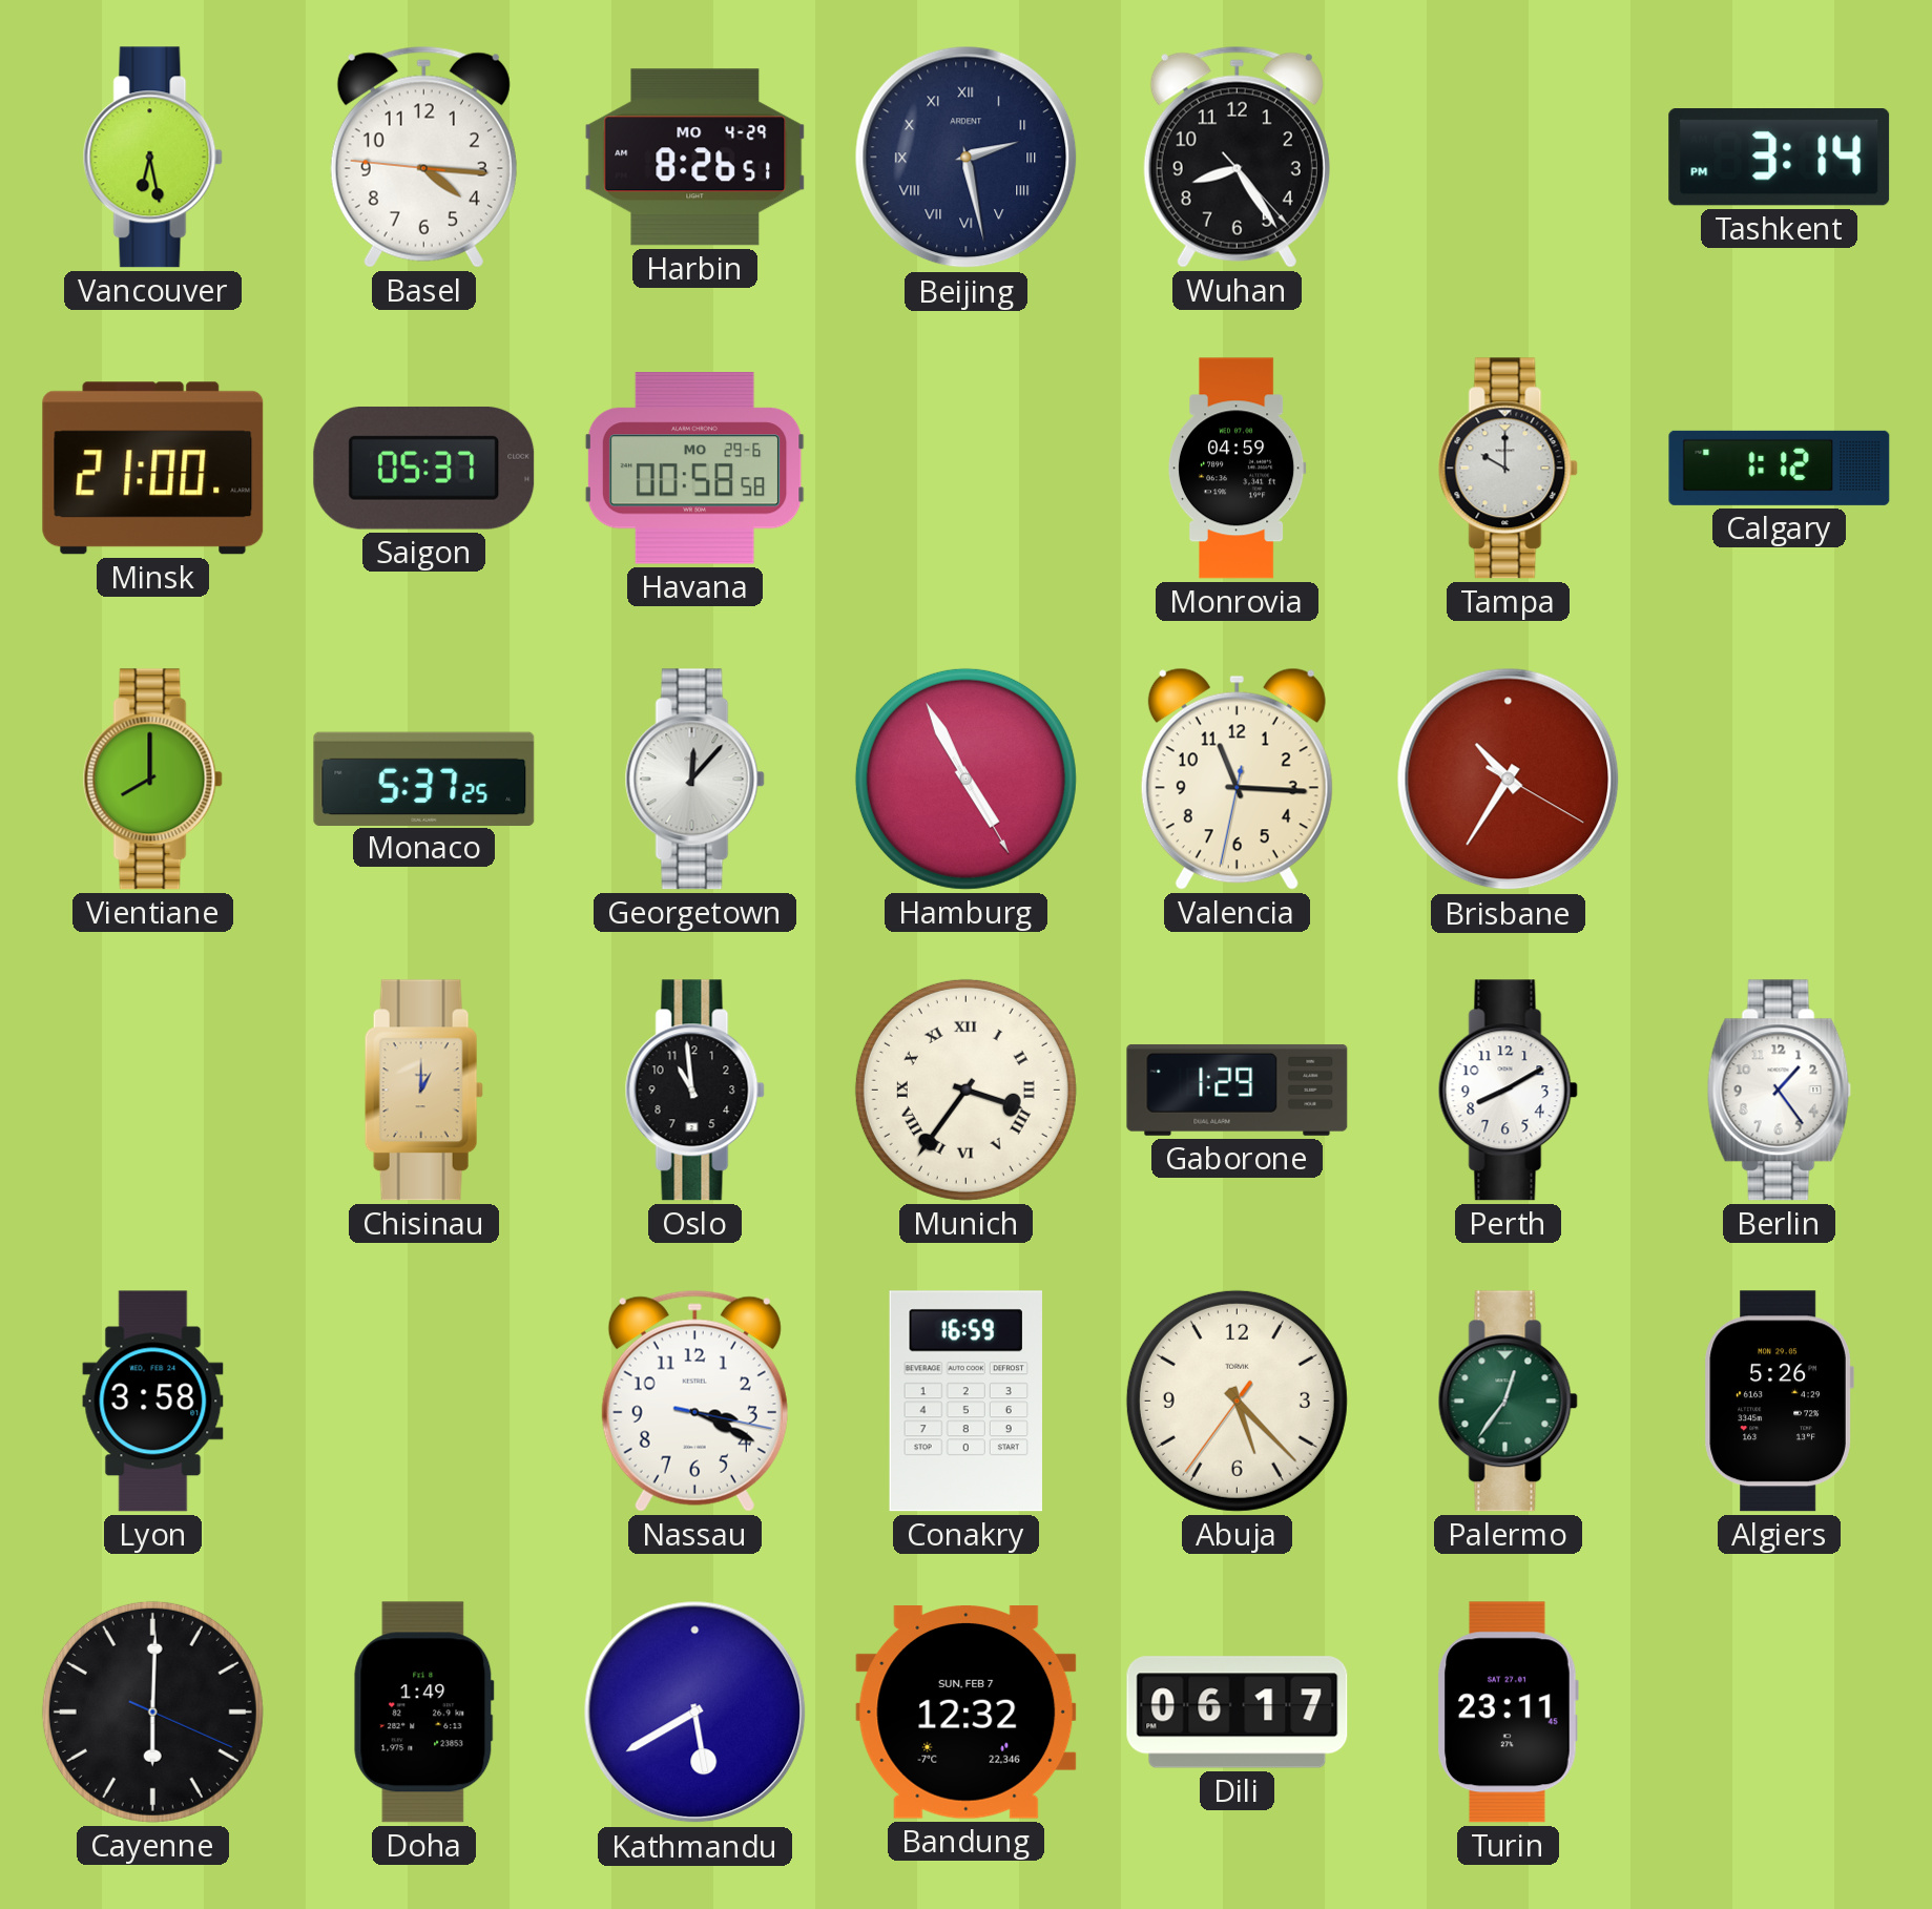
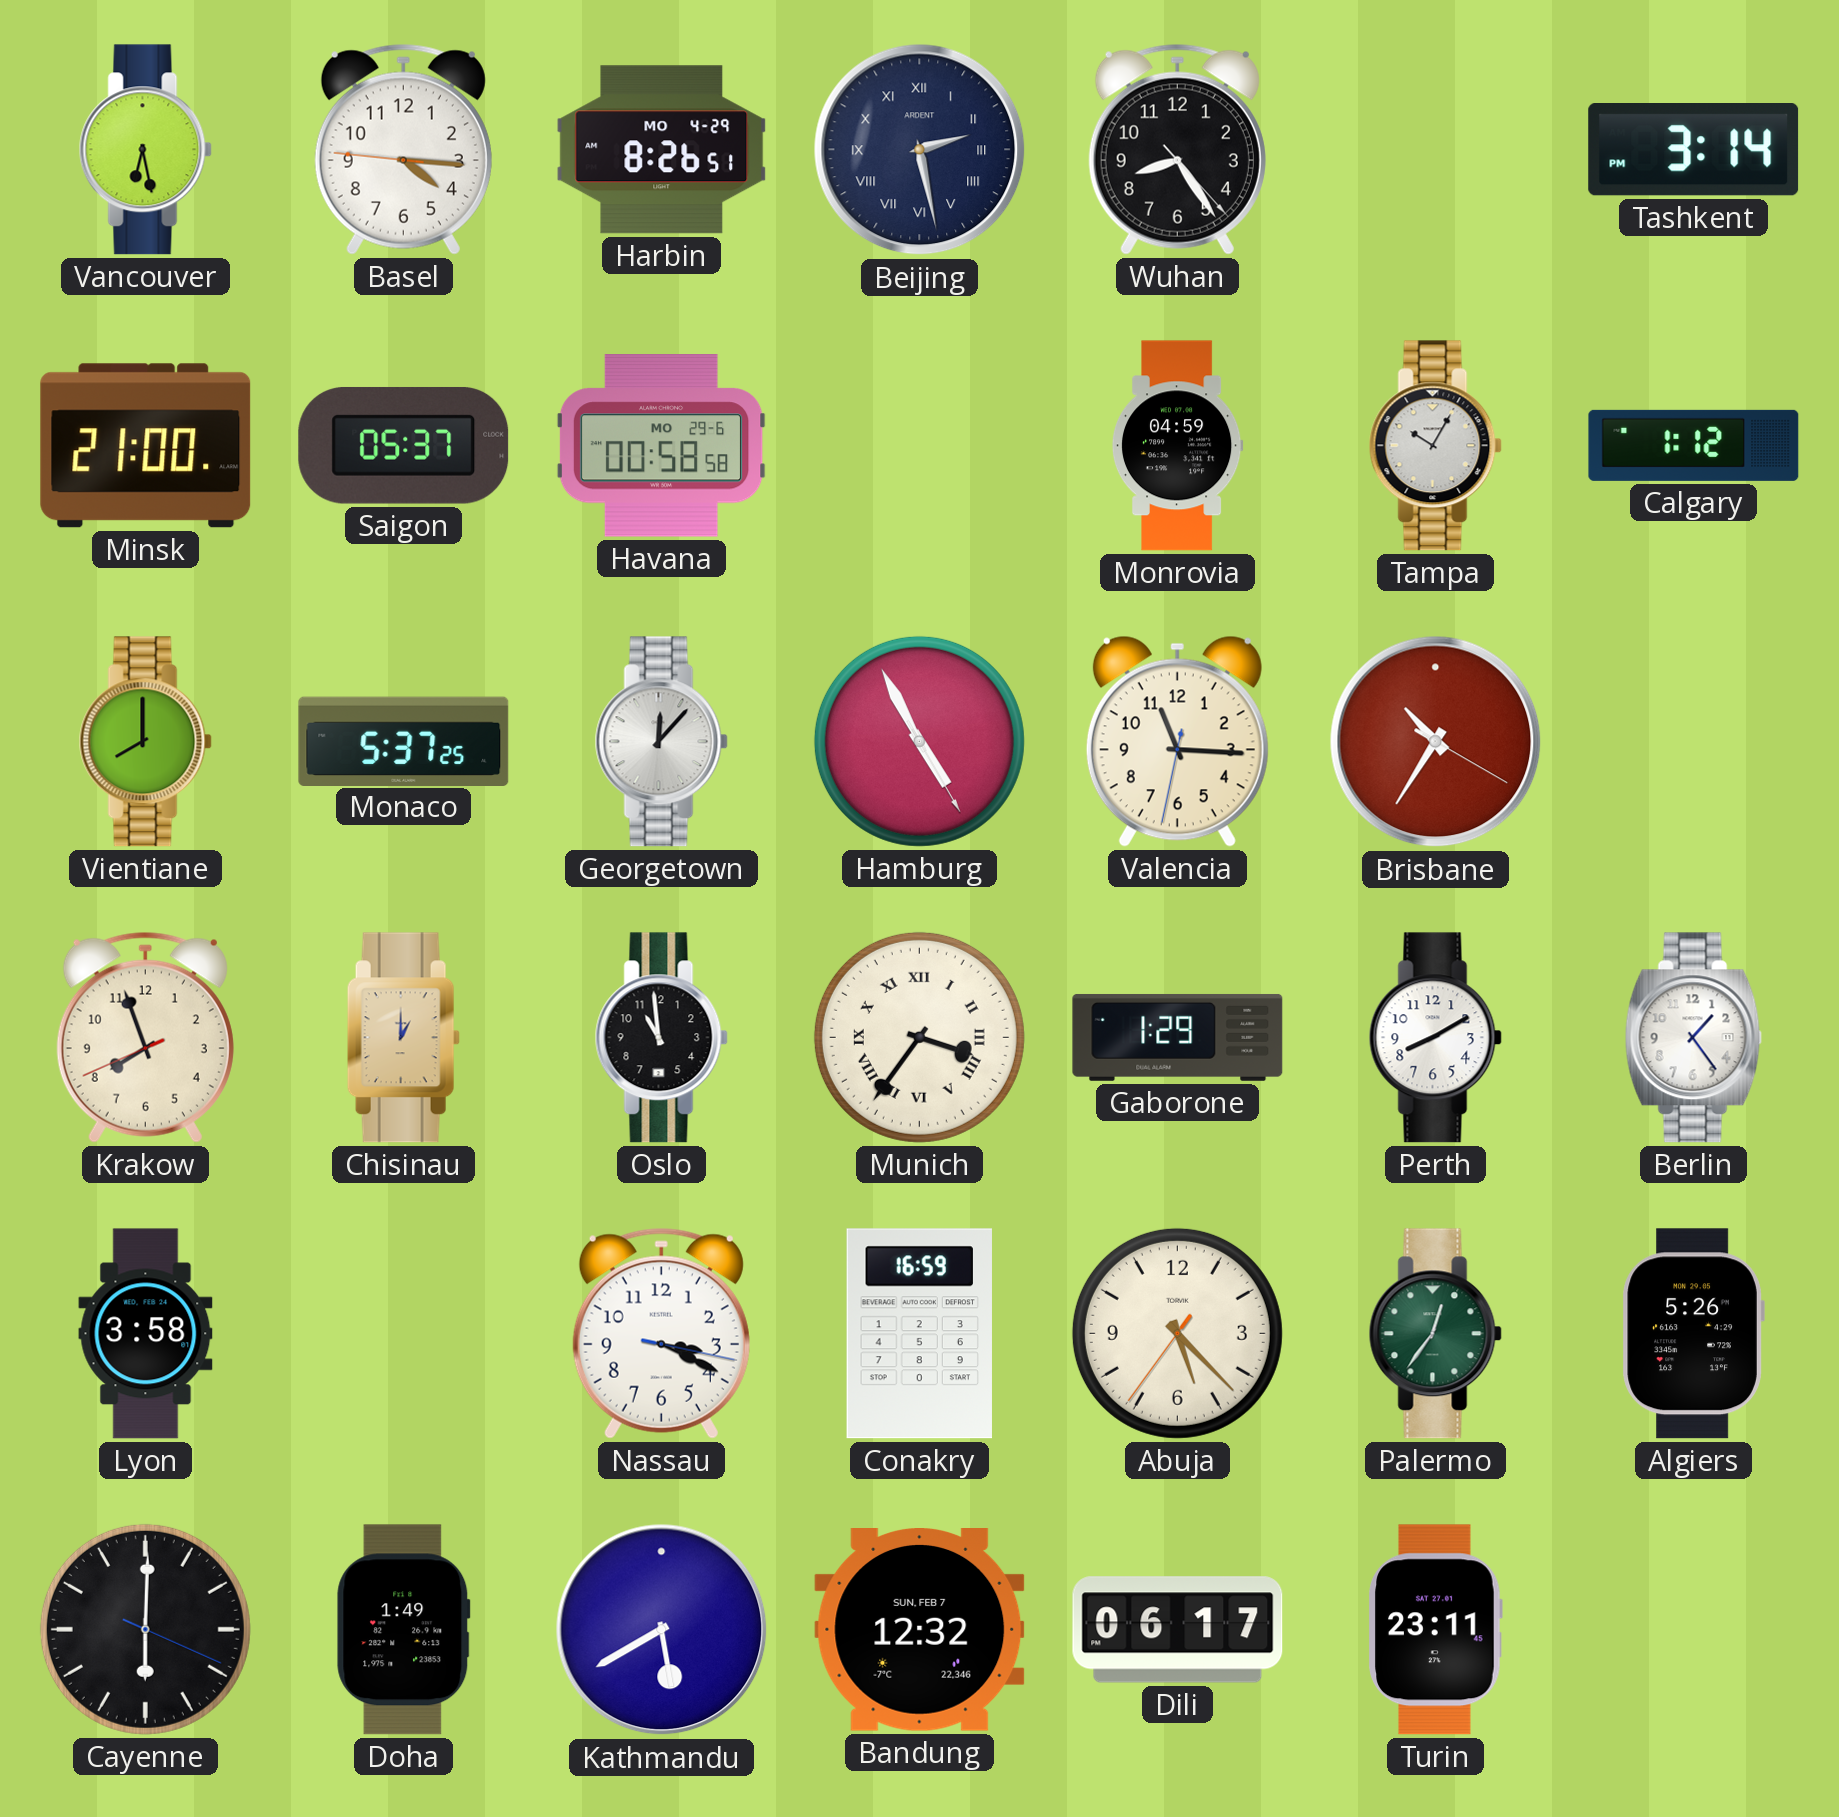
Tampa: 10:00 -> 10:05 (1435, 446)
Krakow: none -> 7:56 (145, 1037)
